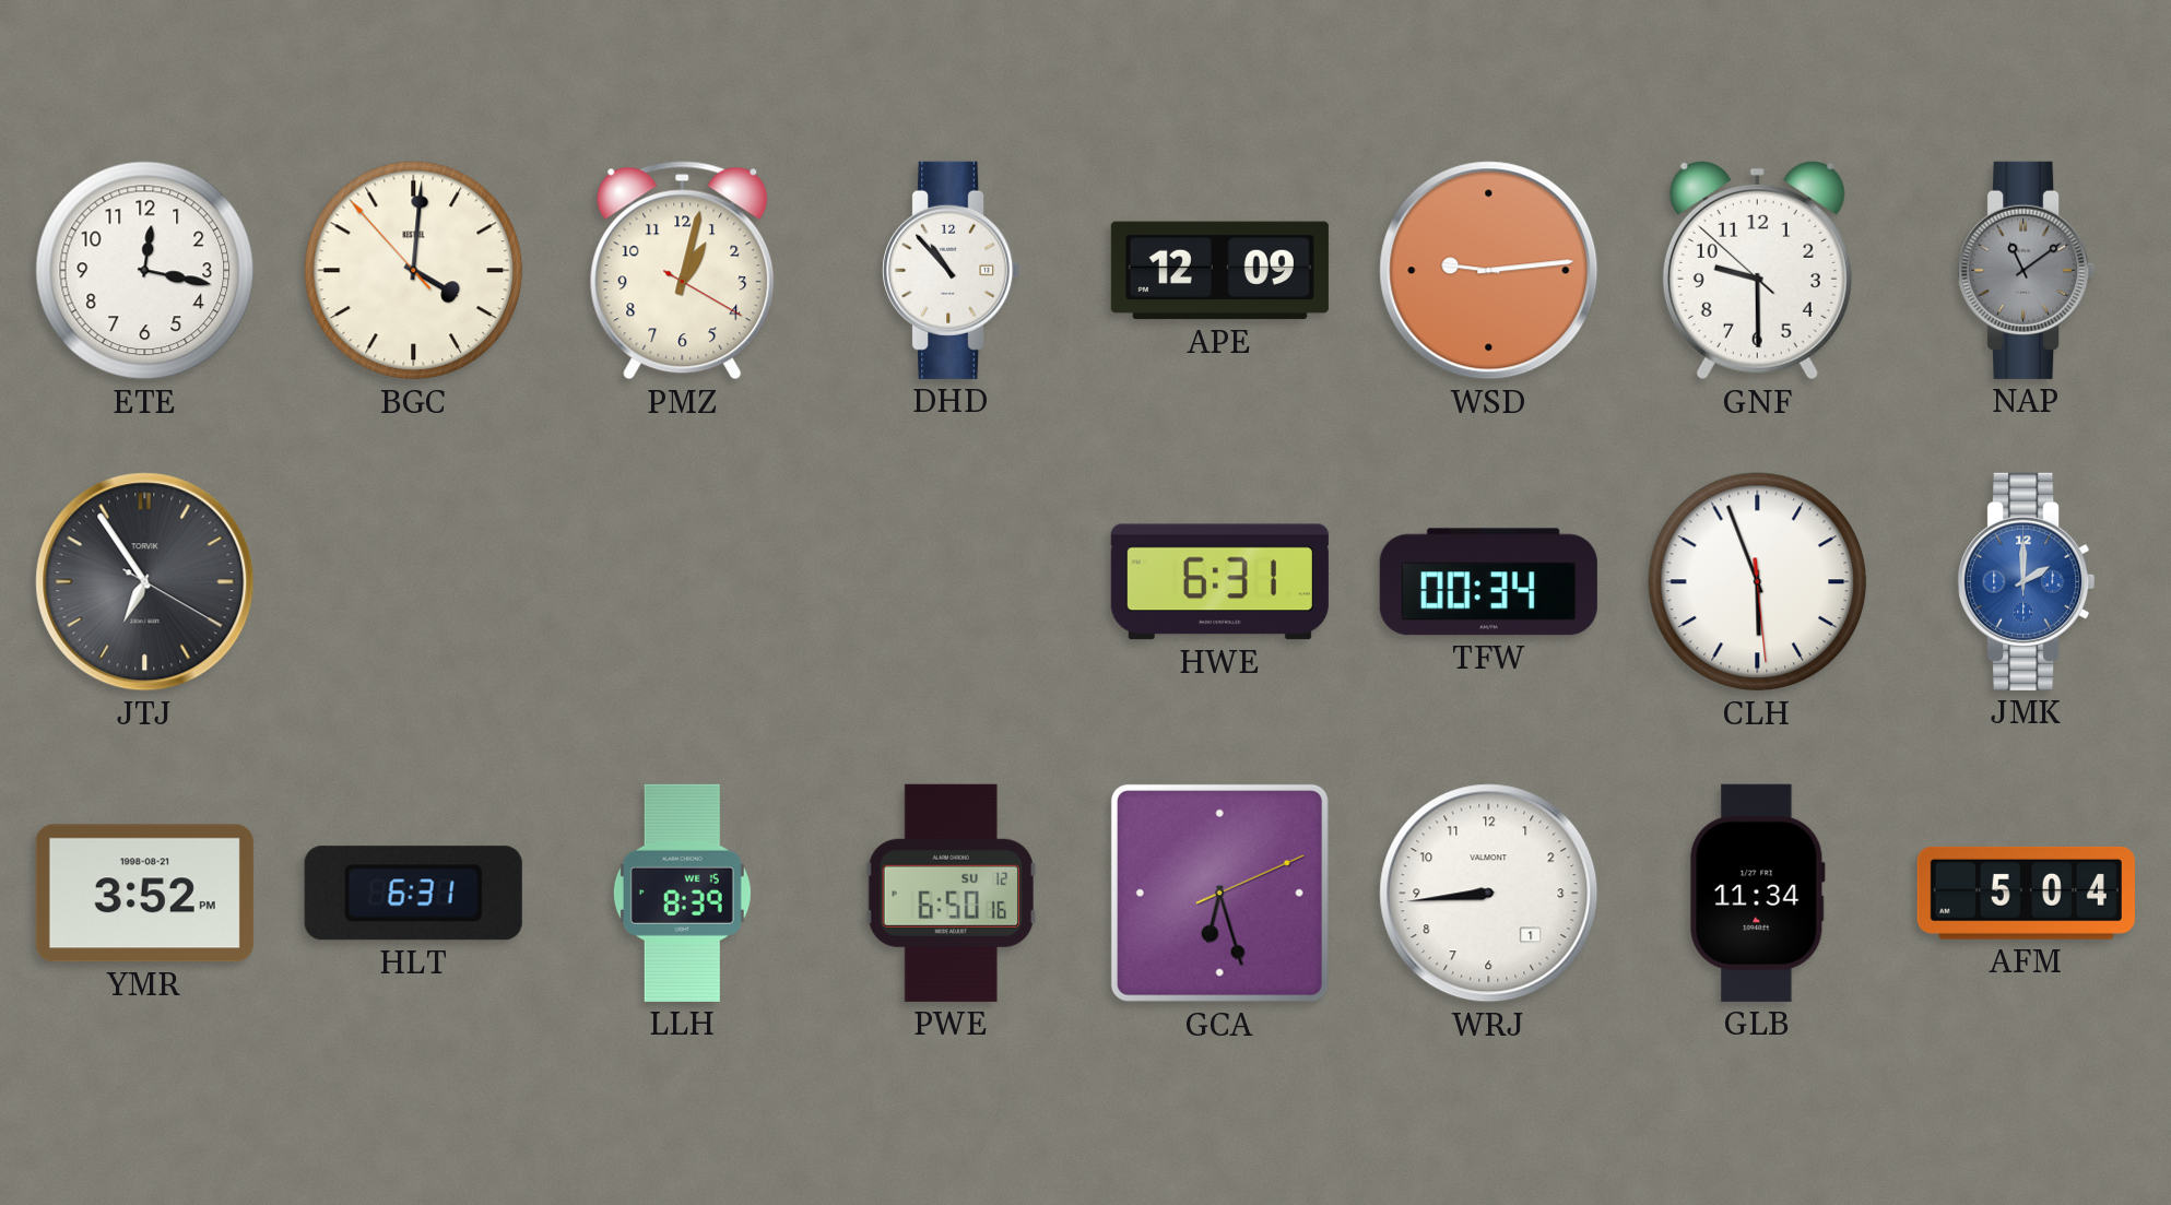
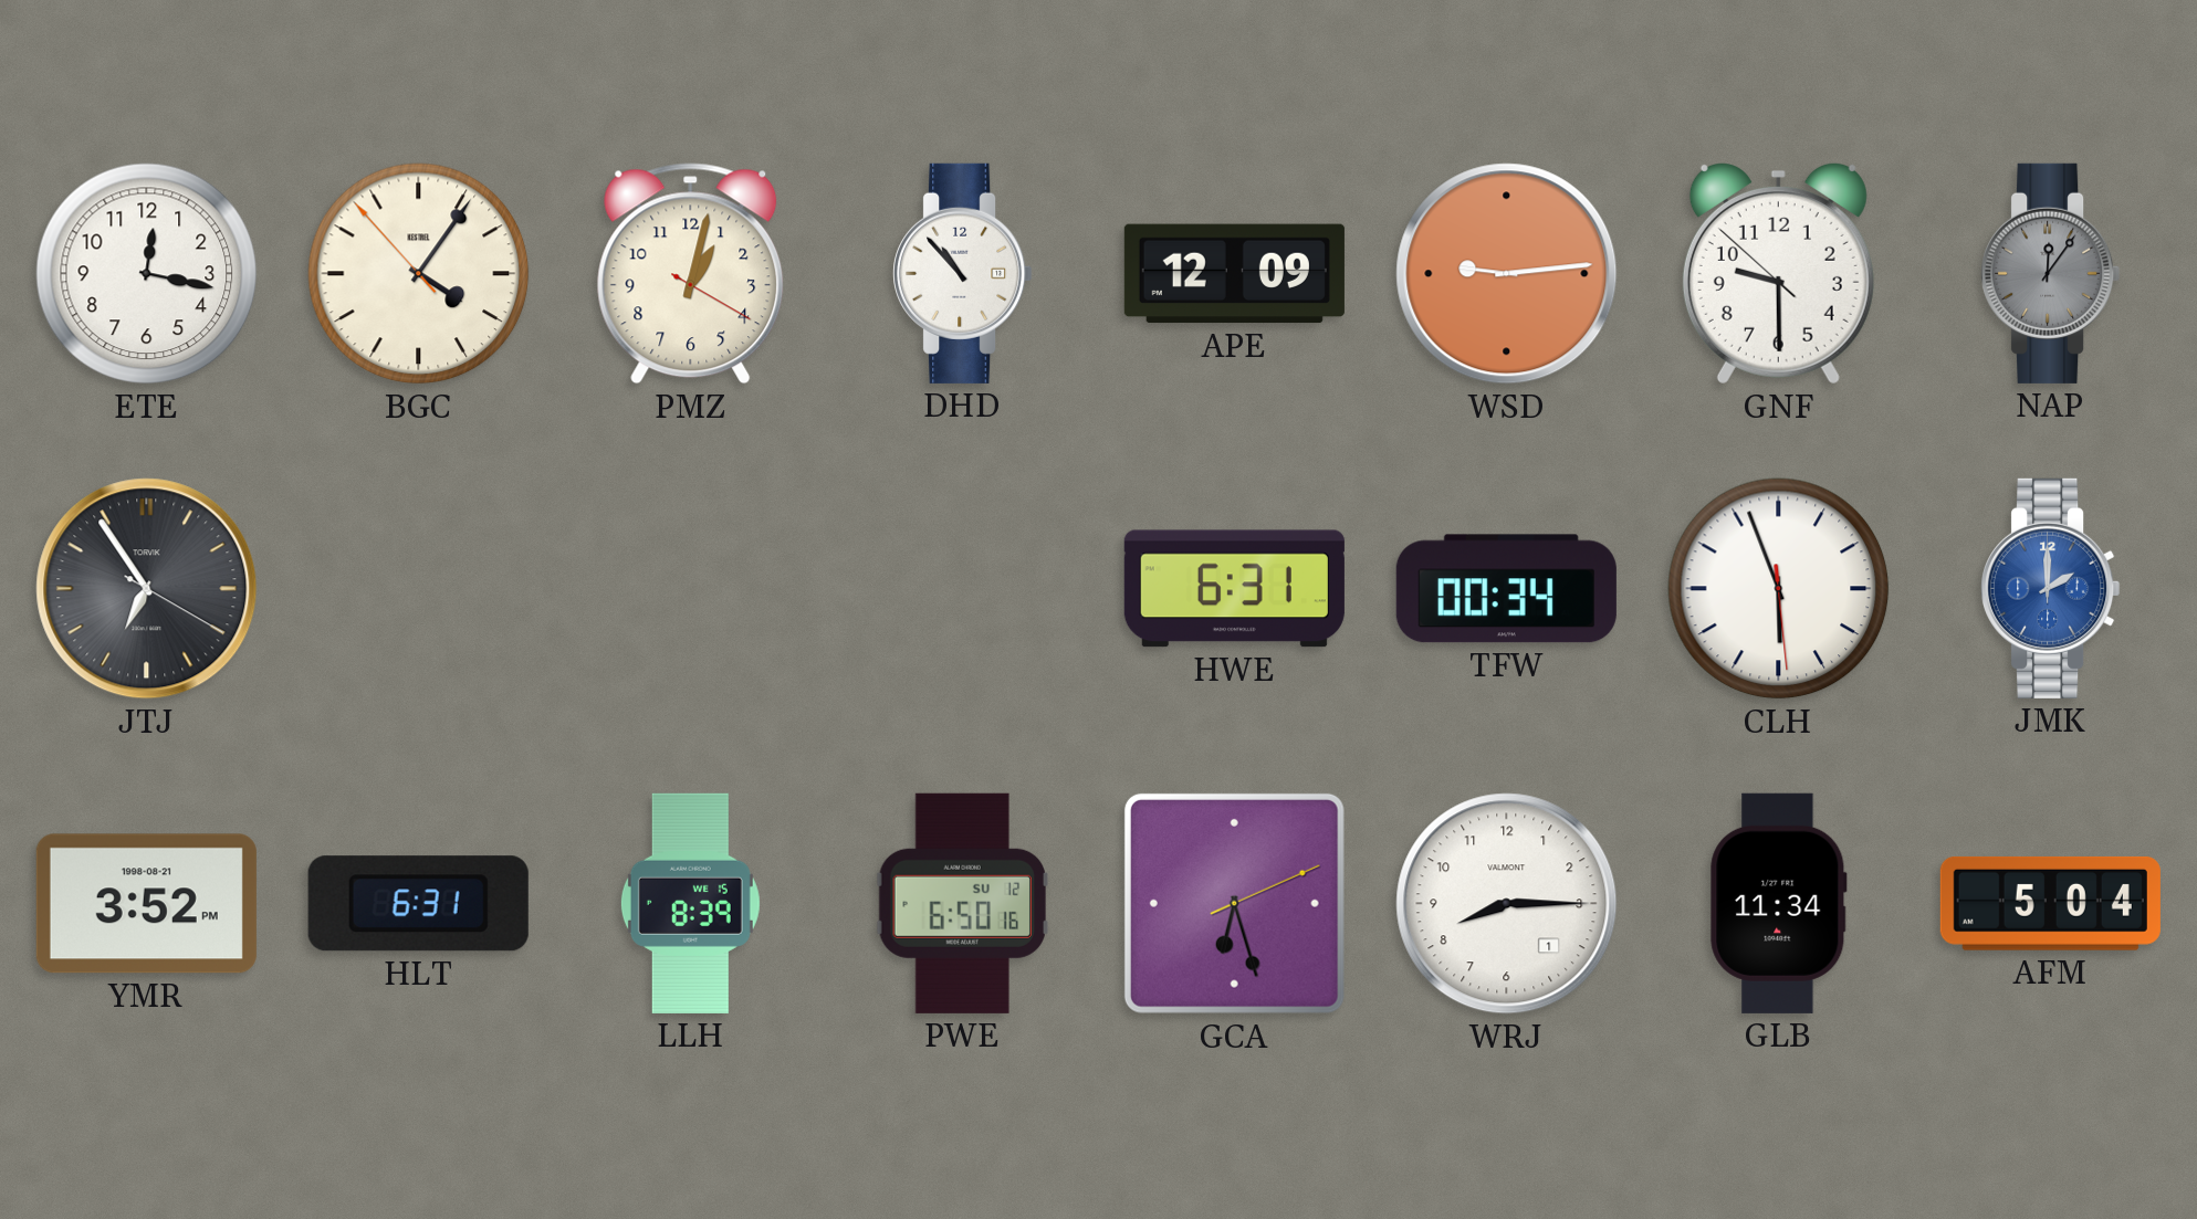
BGC: 4:00 -> 4:05 (419, 274)
NAP: 11:09 -> 12:06 (2051, 273)
WRJ: 8:44 -> 8:15 (1507, 904)
